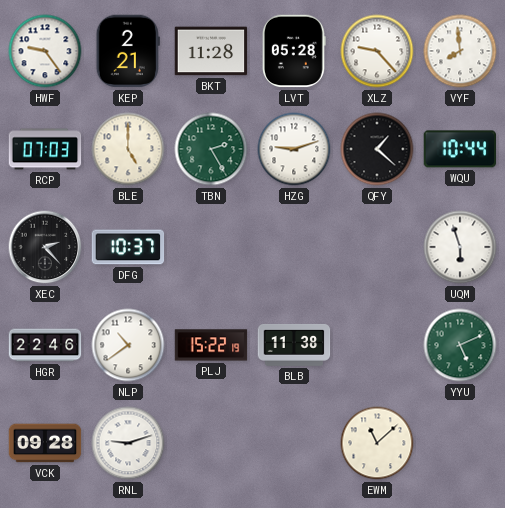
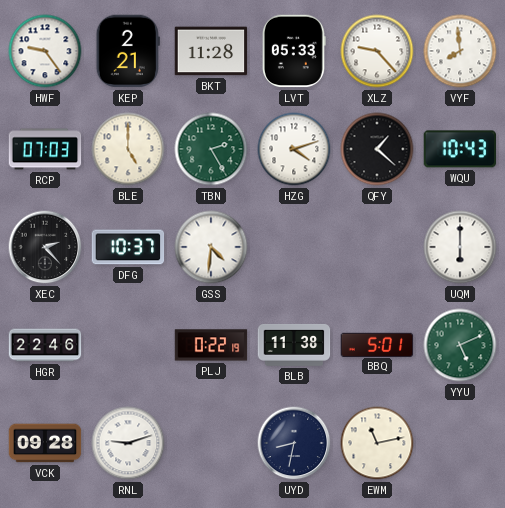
LVT: 05:28 -> 05:33 (294, 51)
HZG: 9:12 -> 4:12 (294, 149)
WQU: 10:44 -> 10:43 (460, 149)
GSS: none -> 4:31 (211, 247)
UQM: 5:57 -> 6:00 (460, 247)
NLP: 10:39 -> none (128, 345)
PLJ: 15:22 -> 0:22 (211, 345)
BBQ: none -> 5:01 (377, 344)
UYD: none -> 8:32 (294, 443)
EWM: 11:08 -> 11:13 (377, 443)
